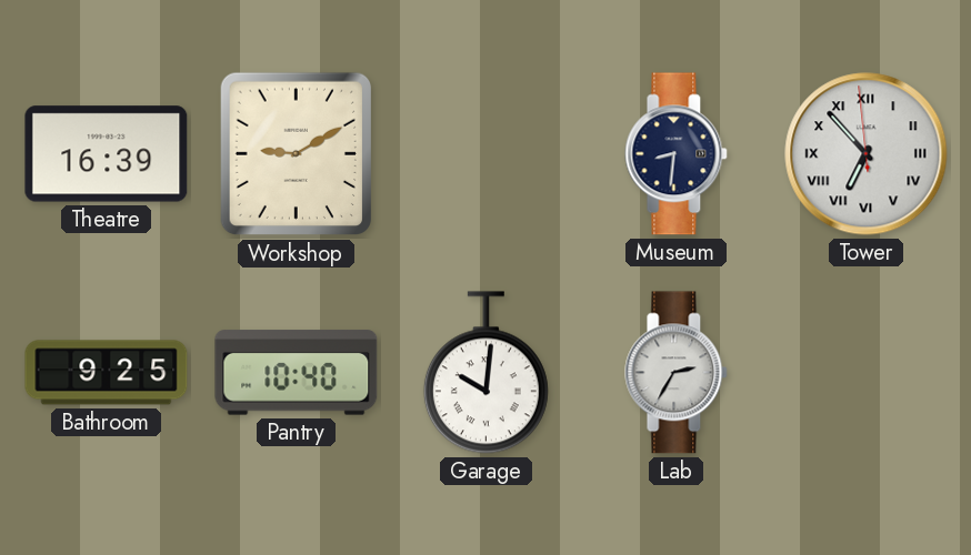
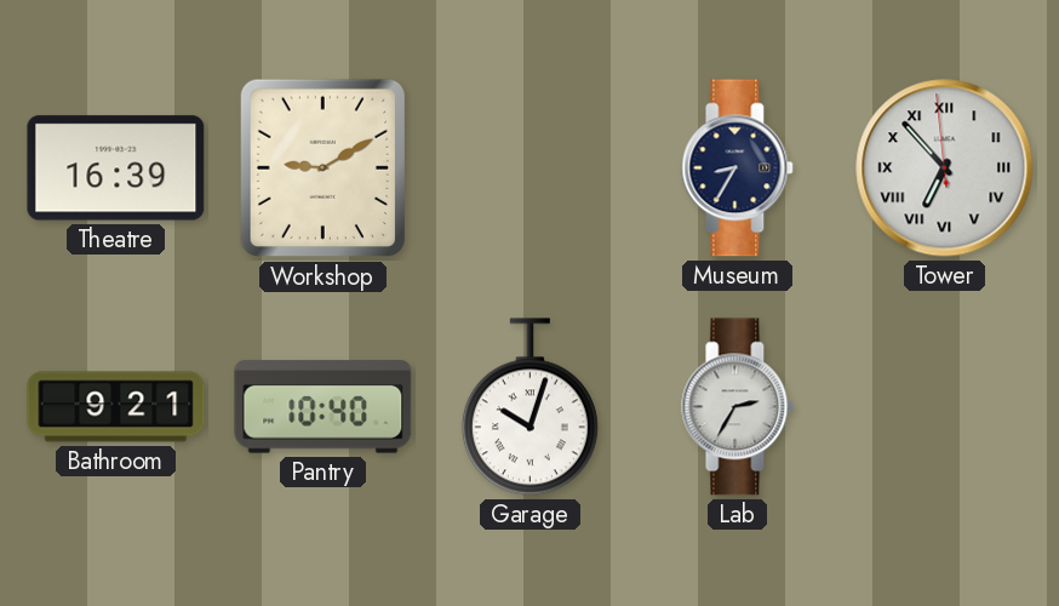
Museum: 8:31 -> 8:35 (738, 168)
Bathroom: 9:25 -> 9:21 (116, 407)
Garage: 10:01 -> 10:03 (529, 407)
